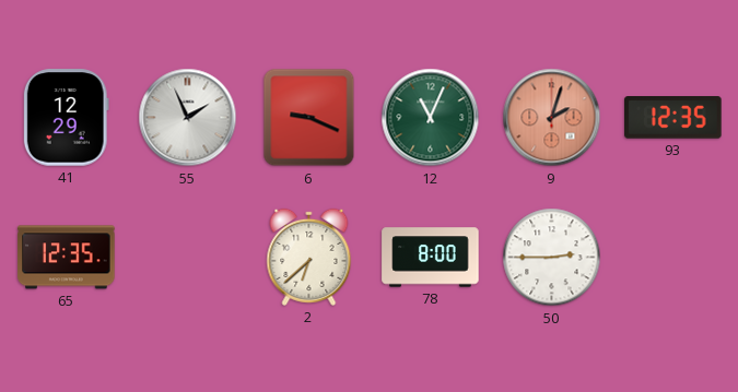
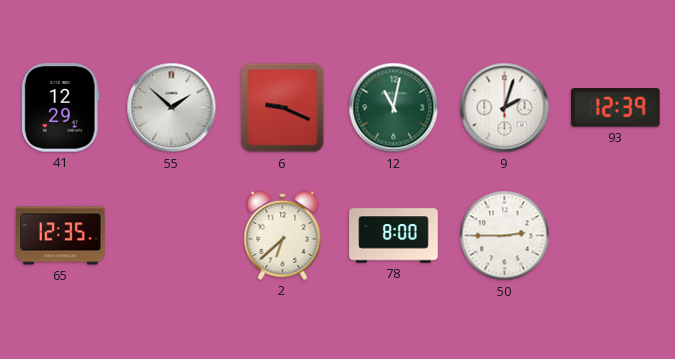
55: 1:56 -> 1:52 (172, 108)
12: 11:04 -> 11:02 (394, 108)
9 dial: salmon -> white (505, 108)
93: 12:35 -> 12:39 (616, 108)
